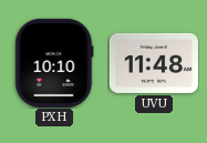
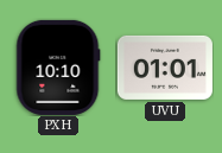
UVU: 11:48 -> 01:01 (165, 68)
